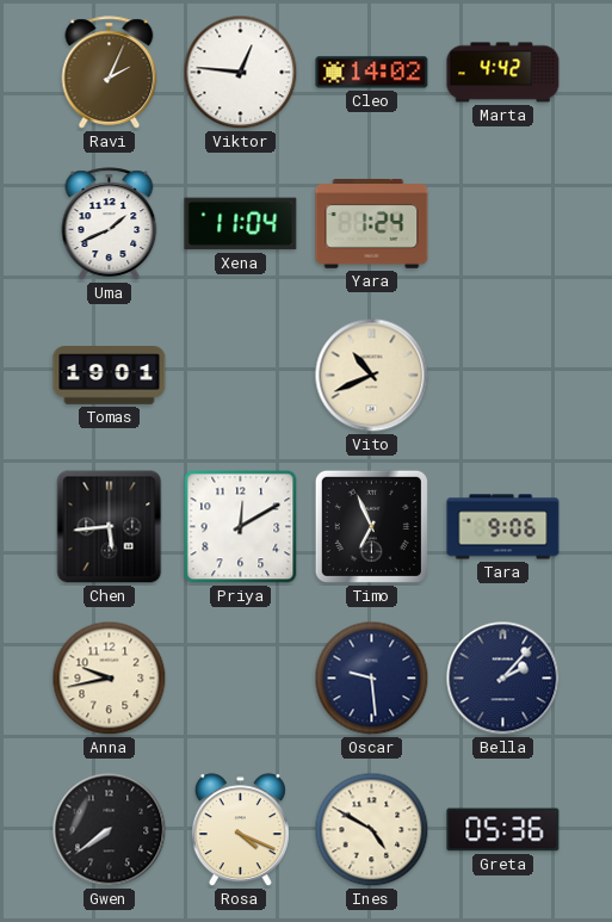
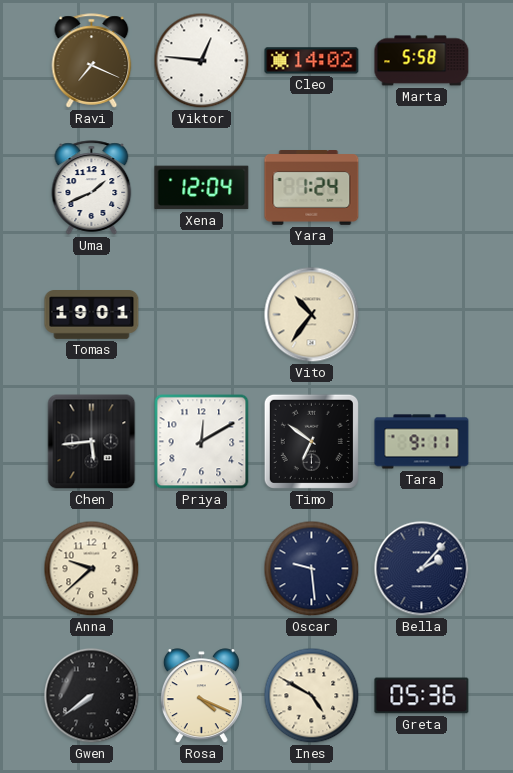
Ravi: 2:04 -> 7:19 (92, 61)
Marta: 4:42 -> 5:58 (422, 61)
Xena: 11:04 -> 12:04 (202, 188)
Vito: 10:41 -> 10:36 (312, 315)
Timo: 6:56 -> 6:51 (311, 441)
Tara: 9:06 -> 9:11 (422, 442)
Anna: 9:43 -> 9:38 (92, 569)
